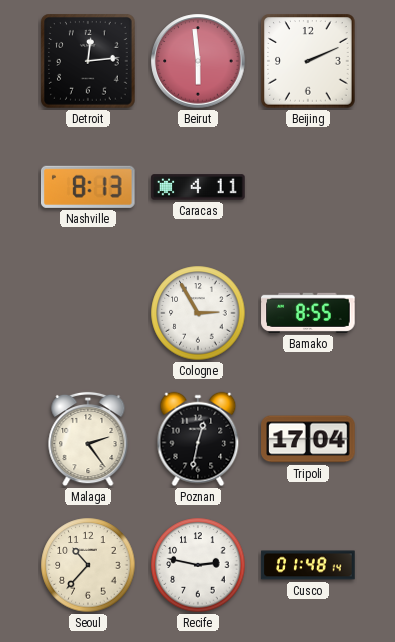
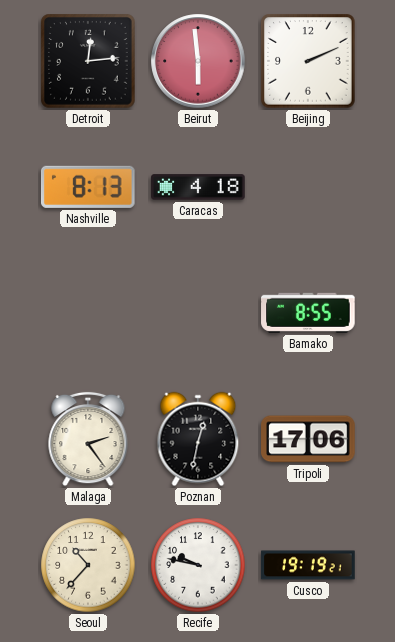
Caracas: 4:11 -> 4:18 (198, 187)
Cologne: 2:55 -> none (198, 313)
Tripoli: 17:04 -> 17:06 (308, 439)
Recife: 2:47 -> 9:47 (198, 565)
Cusco: 01:48 -> 19:19 (308, 565)
